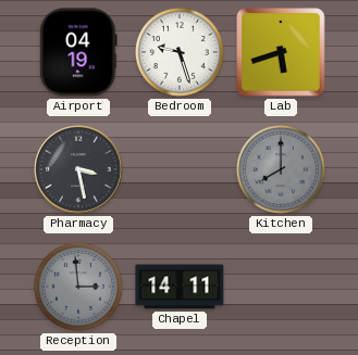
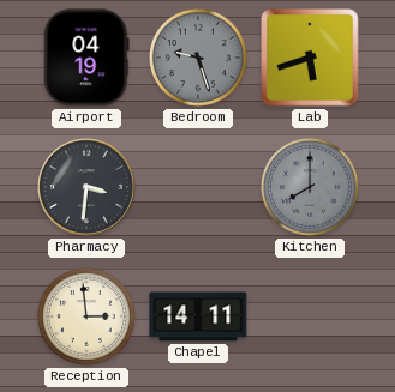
Bedroom dial: white -> grey (198, 58)
Pharmacy: 3:28 -> 3:31 (86, 187)
Reception dial: grey -> cream (86, 316)
